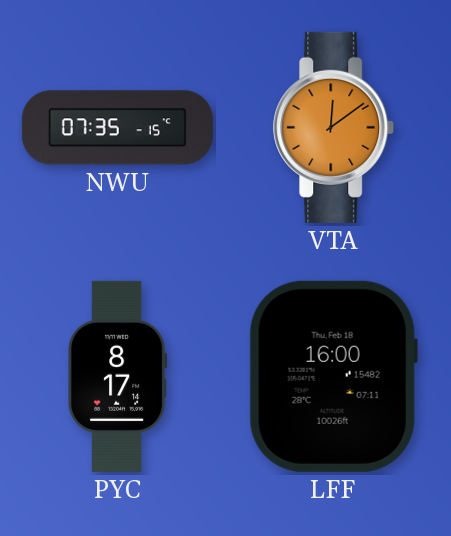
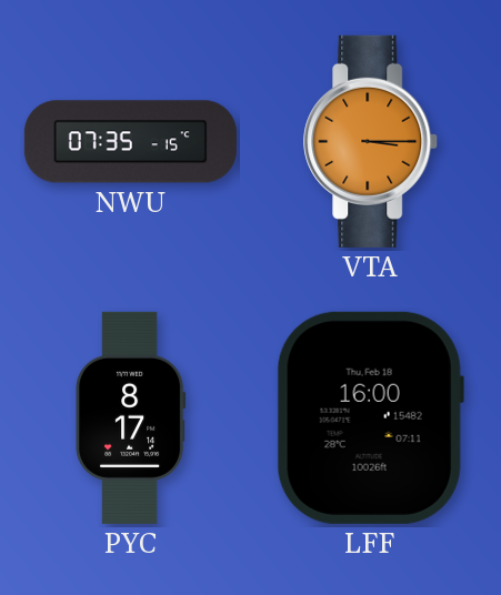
VTA: 12:09 -> 3:15 (371, 141)
